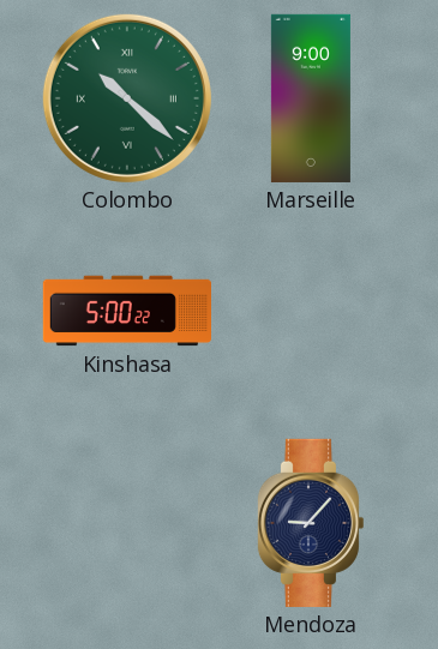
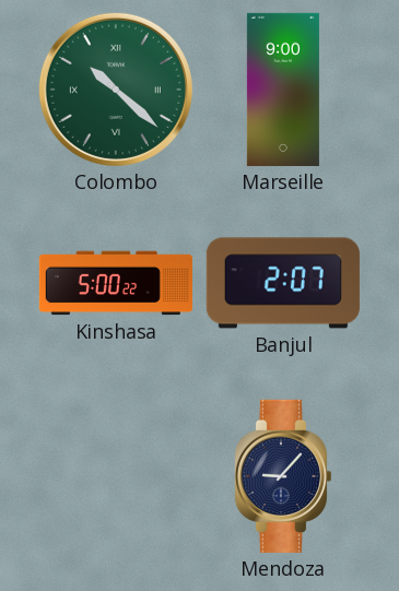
Banjul: none -> 2:07 (283, 283)
